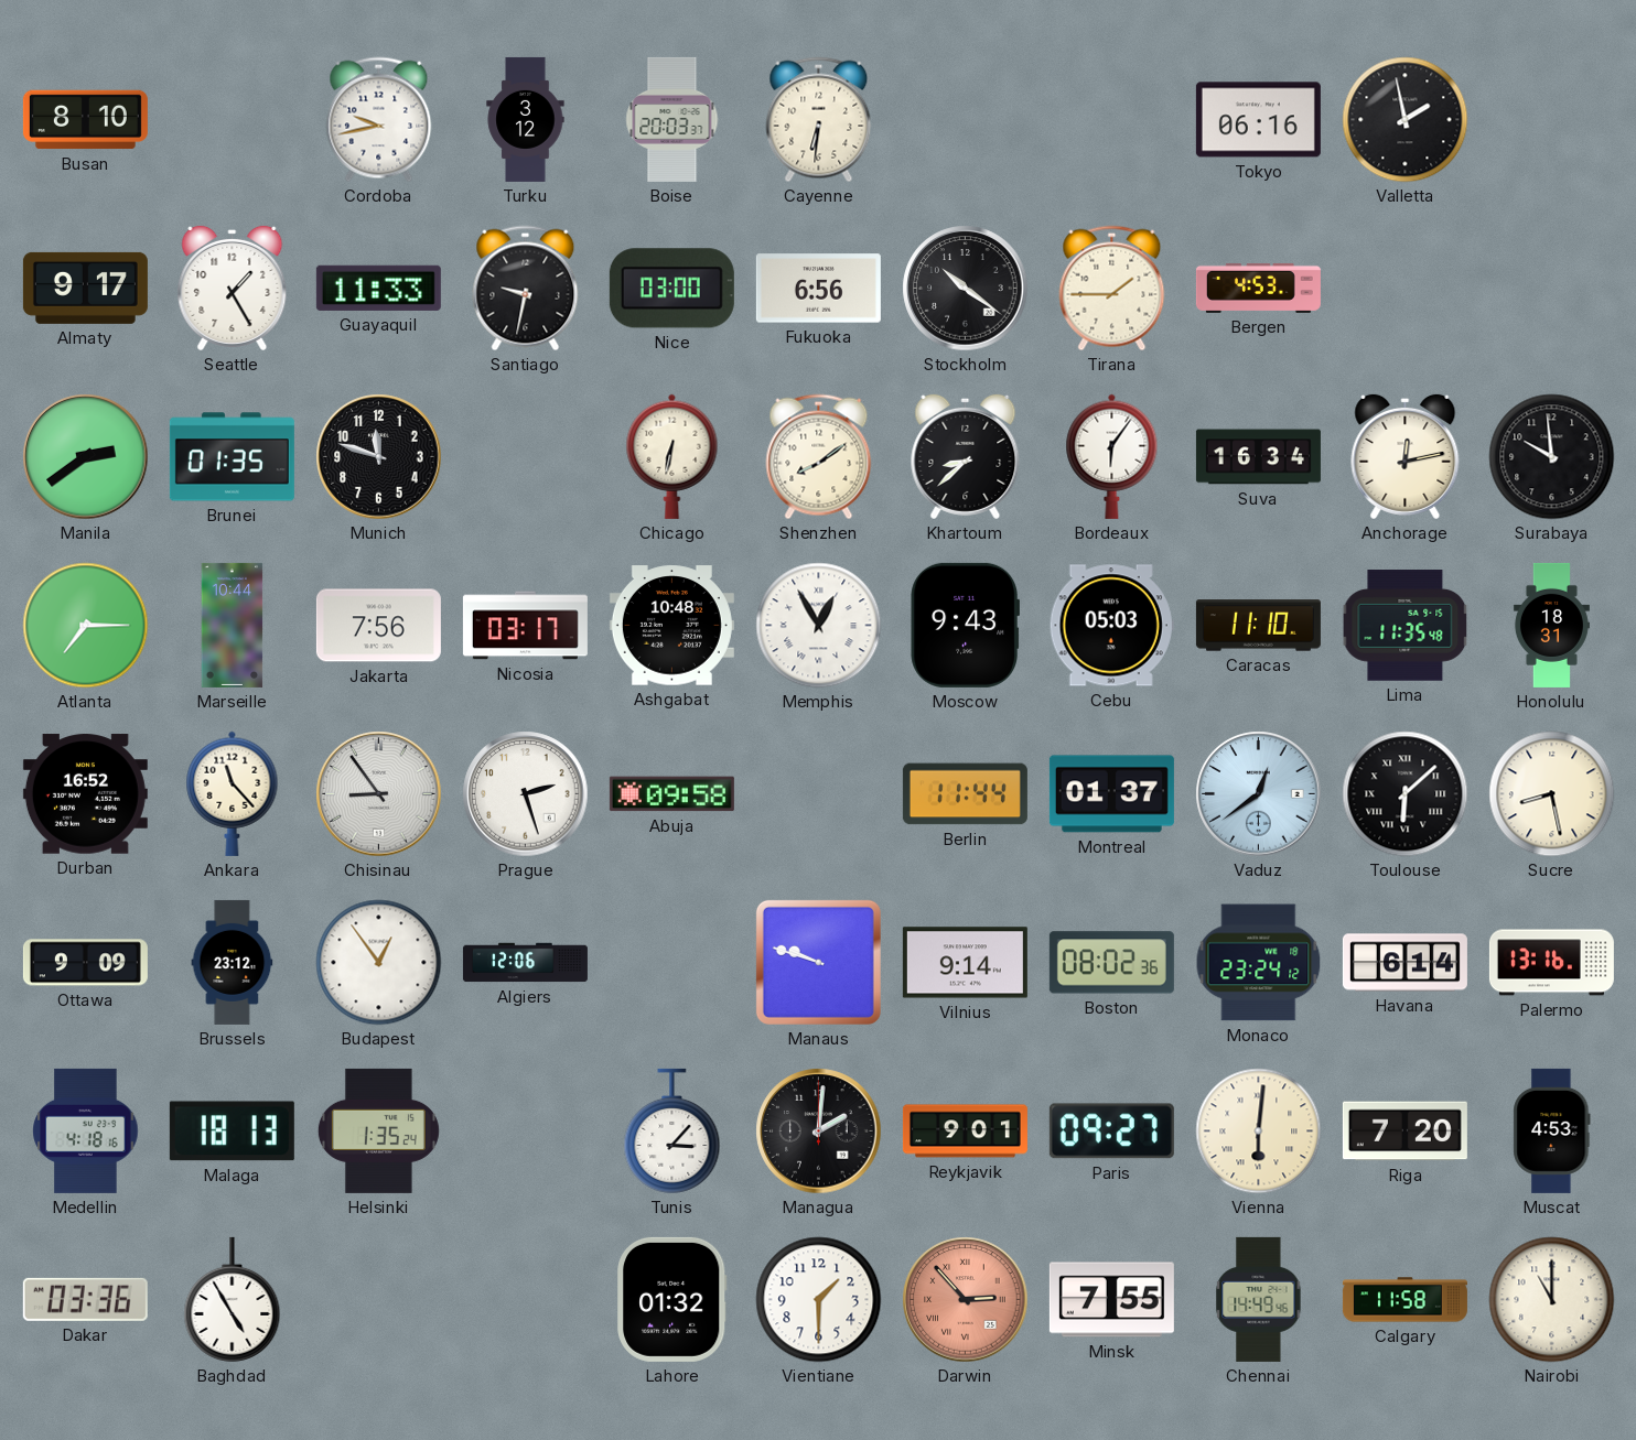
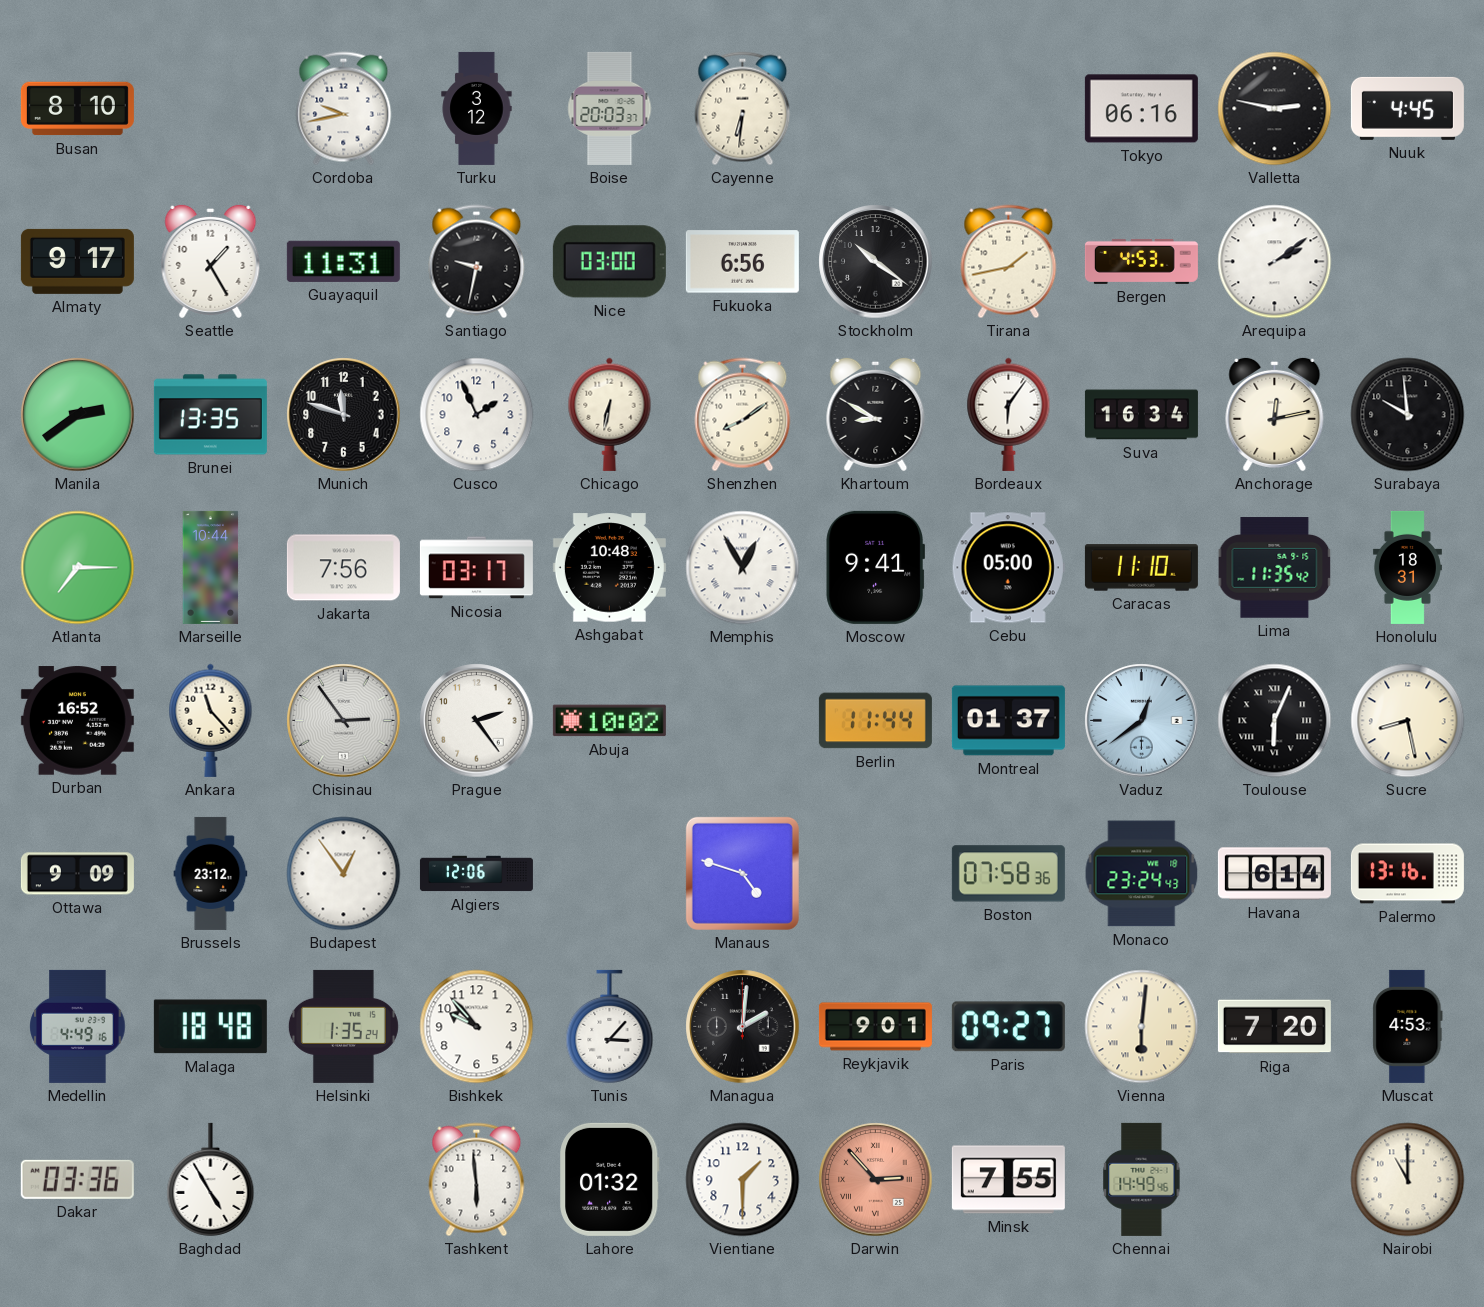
Valletta: 1:58 -> 2:47 (1275, 109)
Nuuk: none -> 4:45 (1407, 108)
Guayaquil: 11:33 -> 11:31 (343, 261)
Tirana: 1:45 -> 1:43 (1009, 262)
Arequipa: none -> 2:09 (1275, 262)
Brunei: 01:35 -> 13:35 (210, 415)
Cusco: none -> 1:56 (477, 415)
Khartoum: 8:38 -> 8:50 (876, 414)
Moscow: 9:43 -> 9:41 (875, 567)
Cebu: 05:03 -> 05:00 (1008, 568)
Lima: 11:35:48 -> 11:35:42 (1275, 568)
Chisinau: 8:54 -> 2:54 (344, 721)
Prague: 2:27 -> 2:24 (477, 721)
Abuja: 09:58 -> 10:02 (609, 721)
Toulouse: 6:08 -> 6:04 (1275, 721)
Manaus: 9:48 -> 4:48 (742, 873)
Vilnius: 9:14 -> none (965, 963)
Boston: 08:02 -> 07:58 (1008, 874)
Monaco: 23:24:12 -> 23:24:43 (1142, 874)
Medellin: 4:18 -> 4:49 (78, 1026)
Malaga: 18:13 -> 18:48 (210, 1027)
Bishkek: none -> 9:53 (477, 1027)
Tashkent: none -> 5:59 (477, 1180)
Calgary: 11:58 -> none (1404, 1300)
